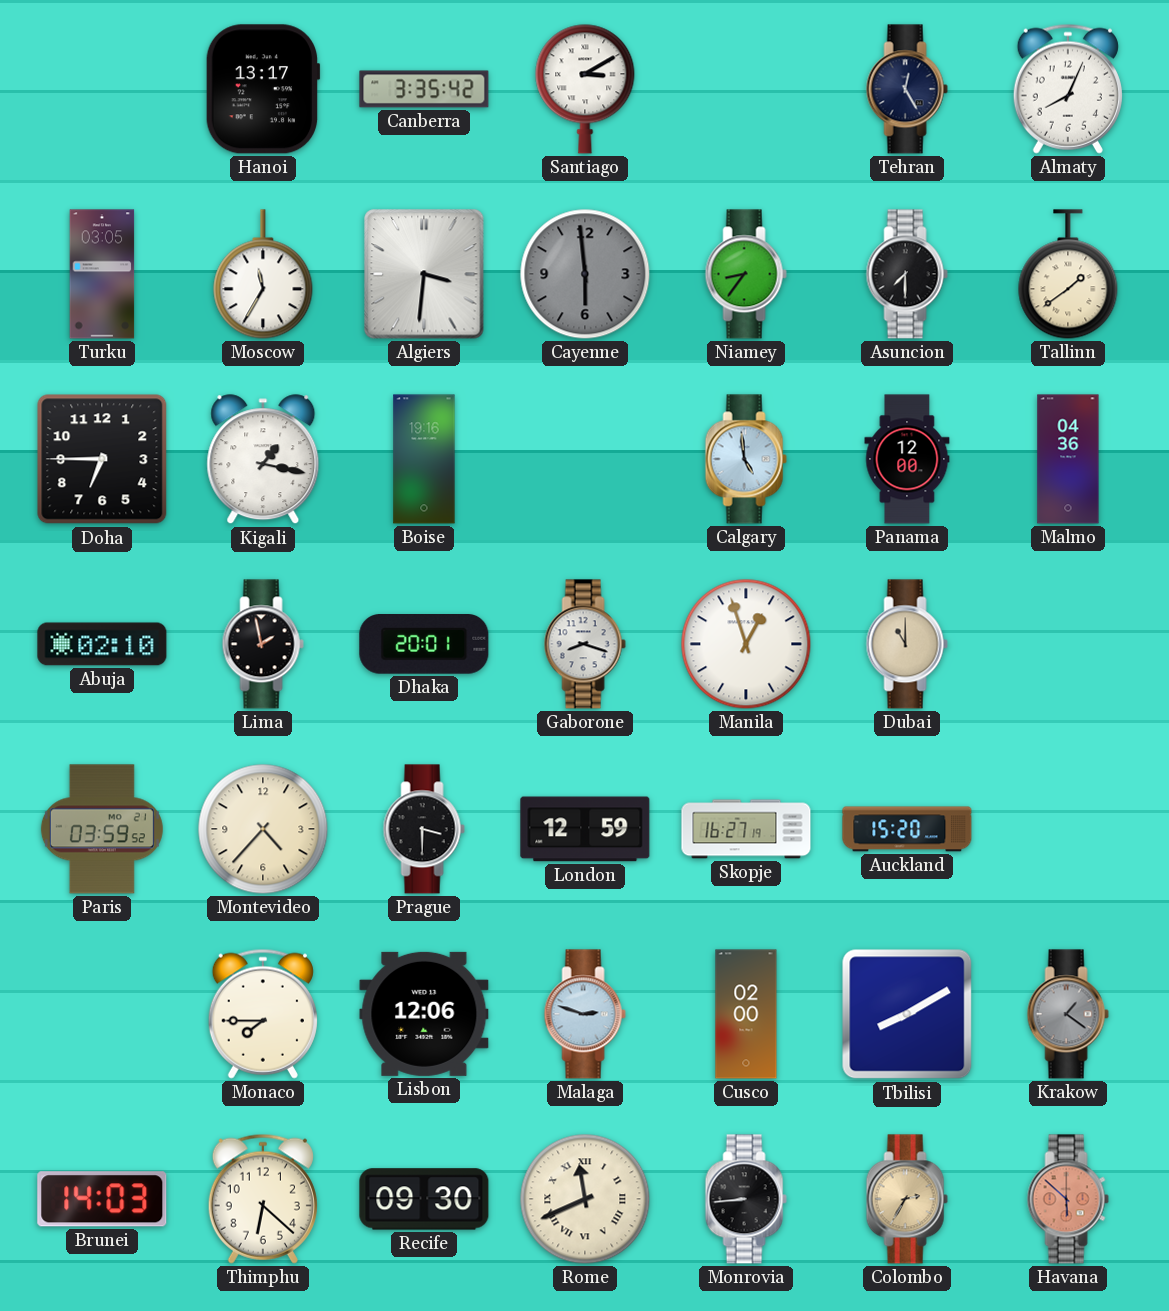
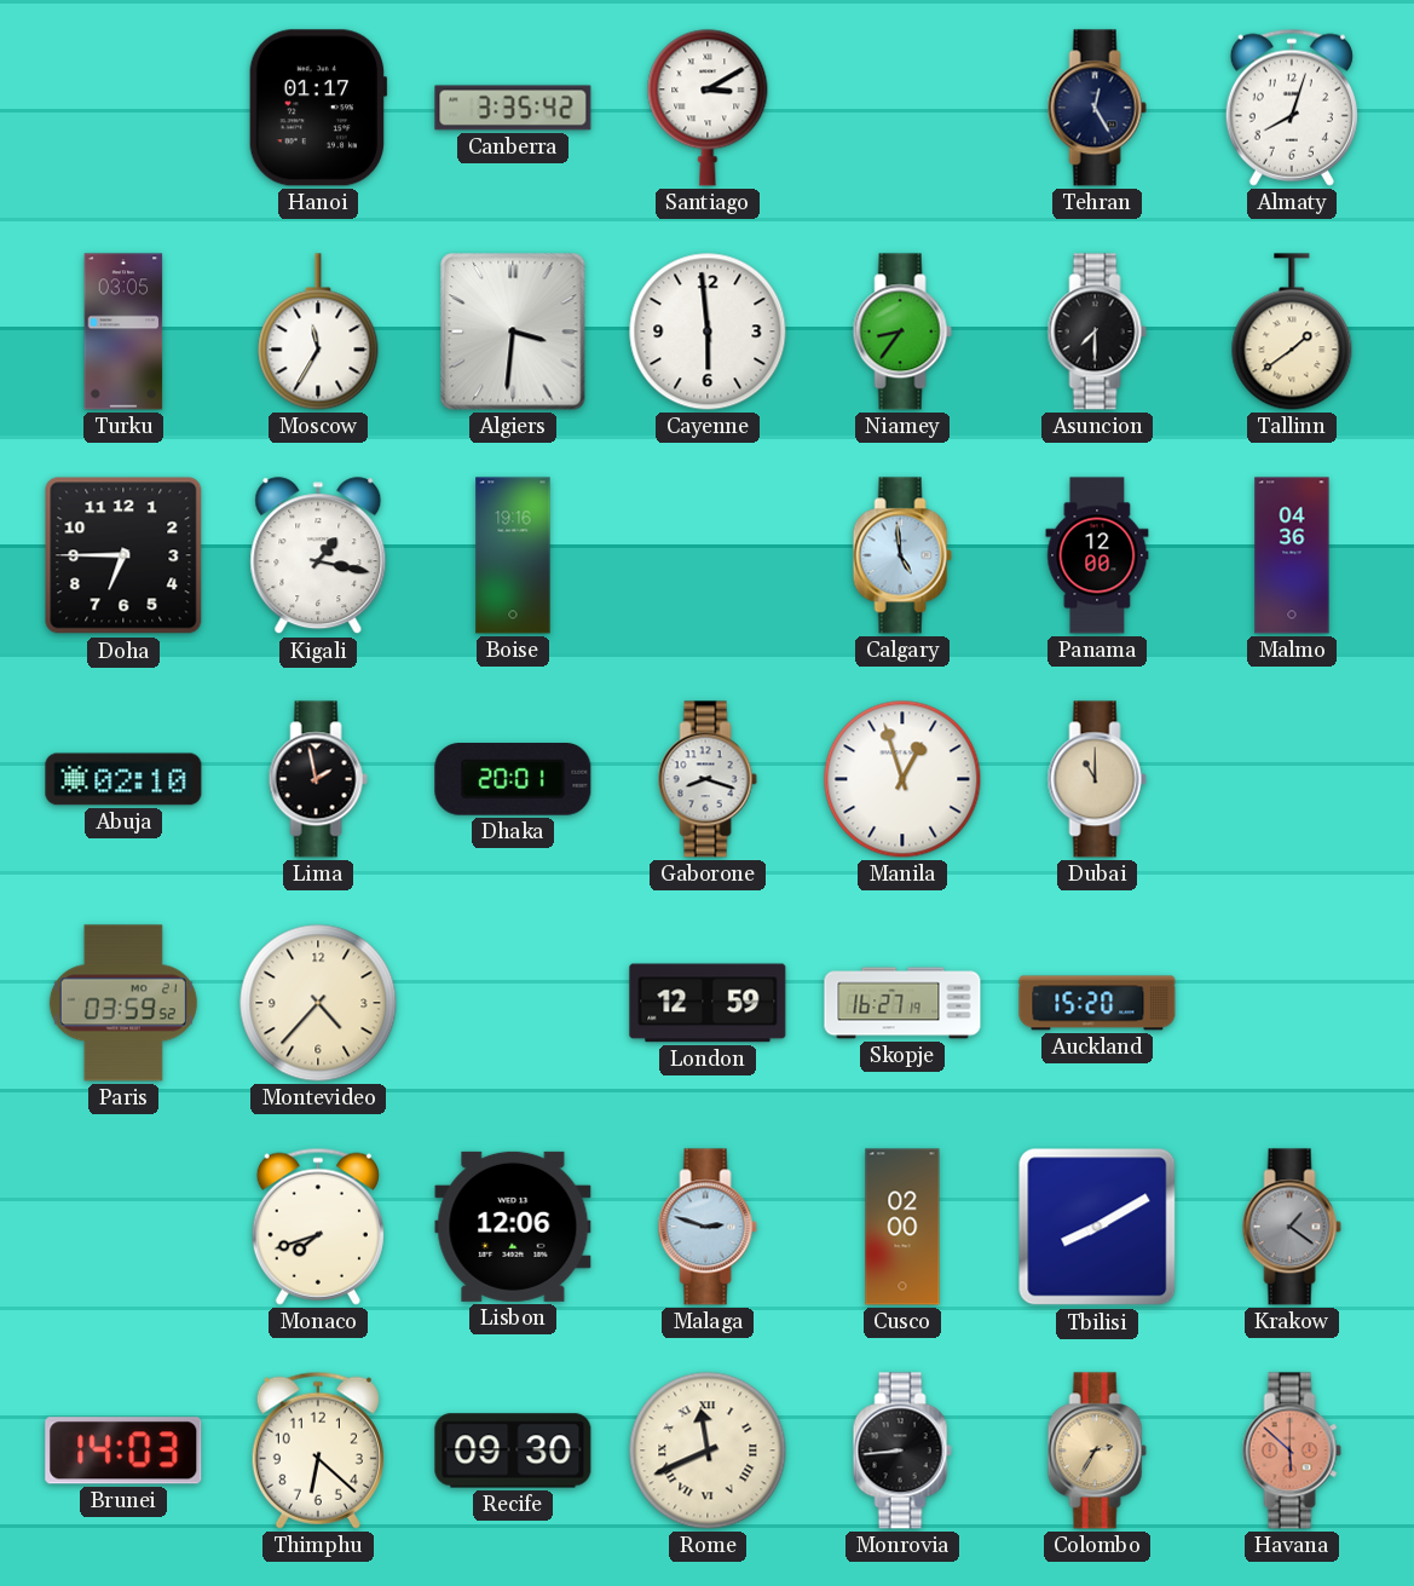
Hanoi: 13:17 -> 01:17 (318, 108)
Almaty: 8:04 -> 8:03 (1292, 108)
Cayenne dial: grey -> white (708, 331)
Prague: 3:30 -> none (424, 829)
Monaco: 7:45 -> 7:42 (318, 1227)
